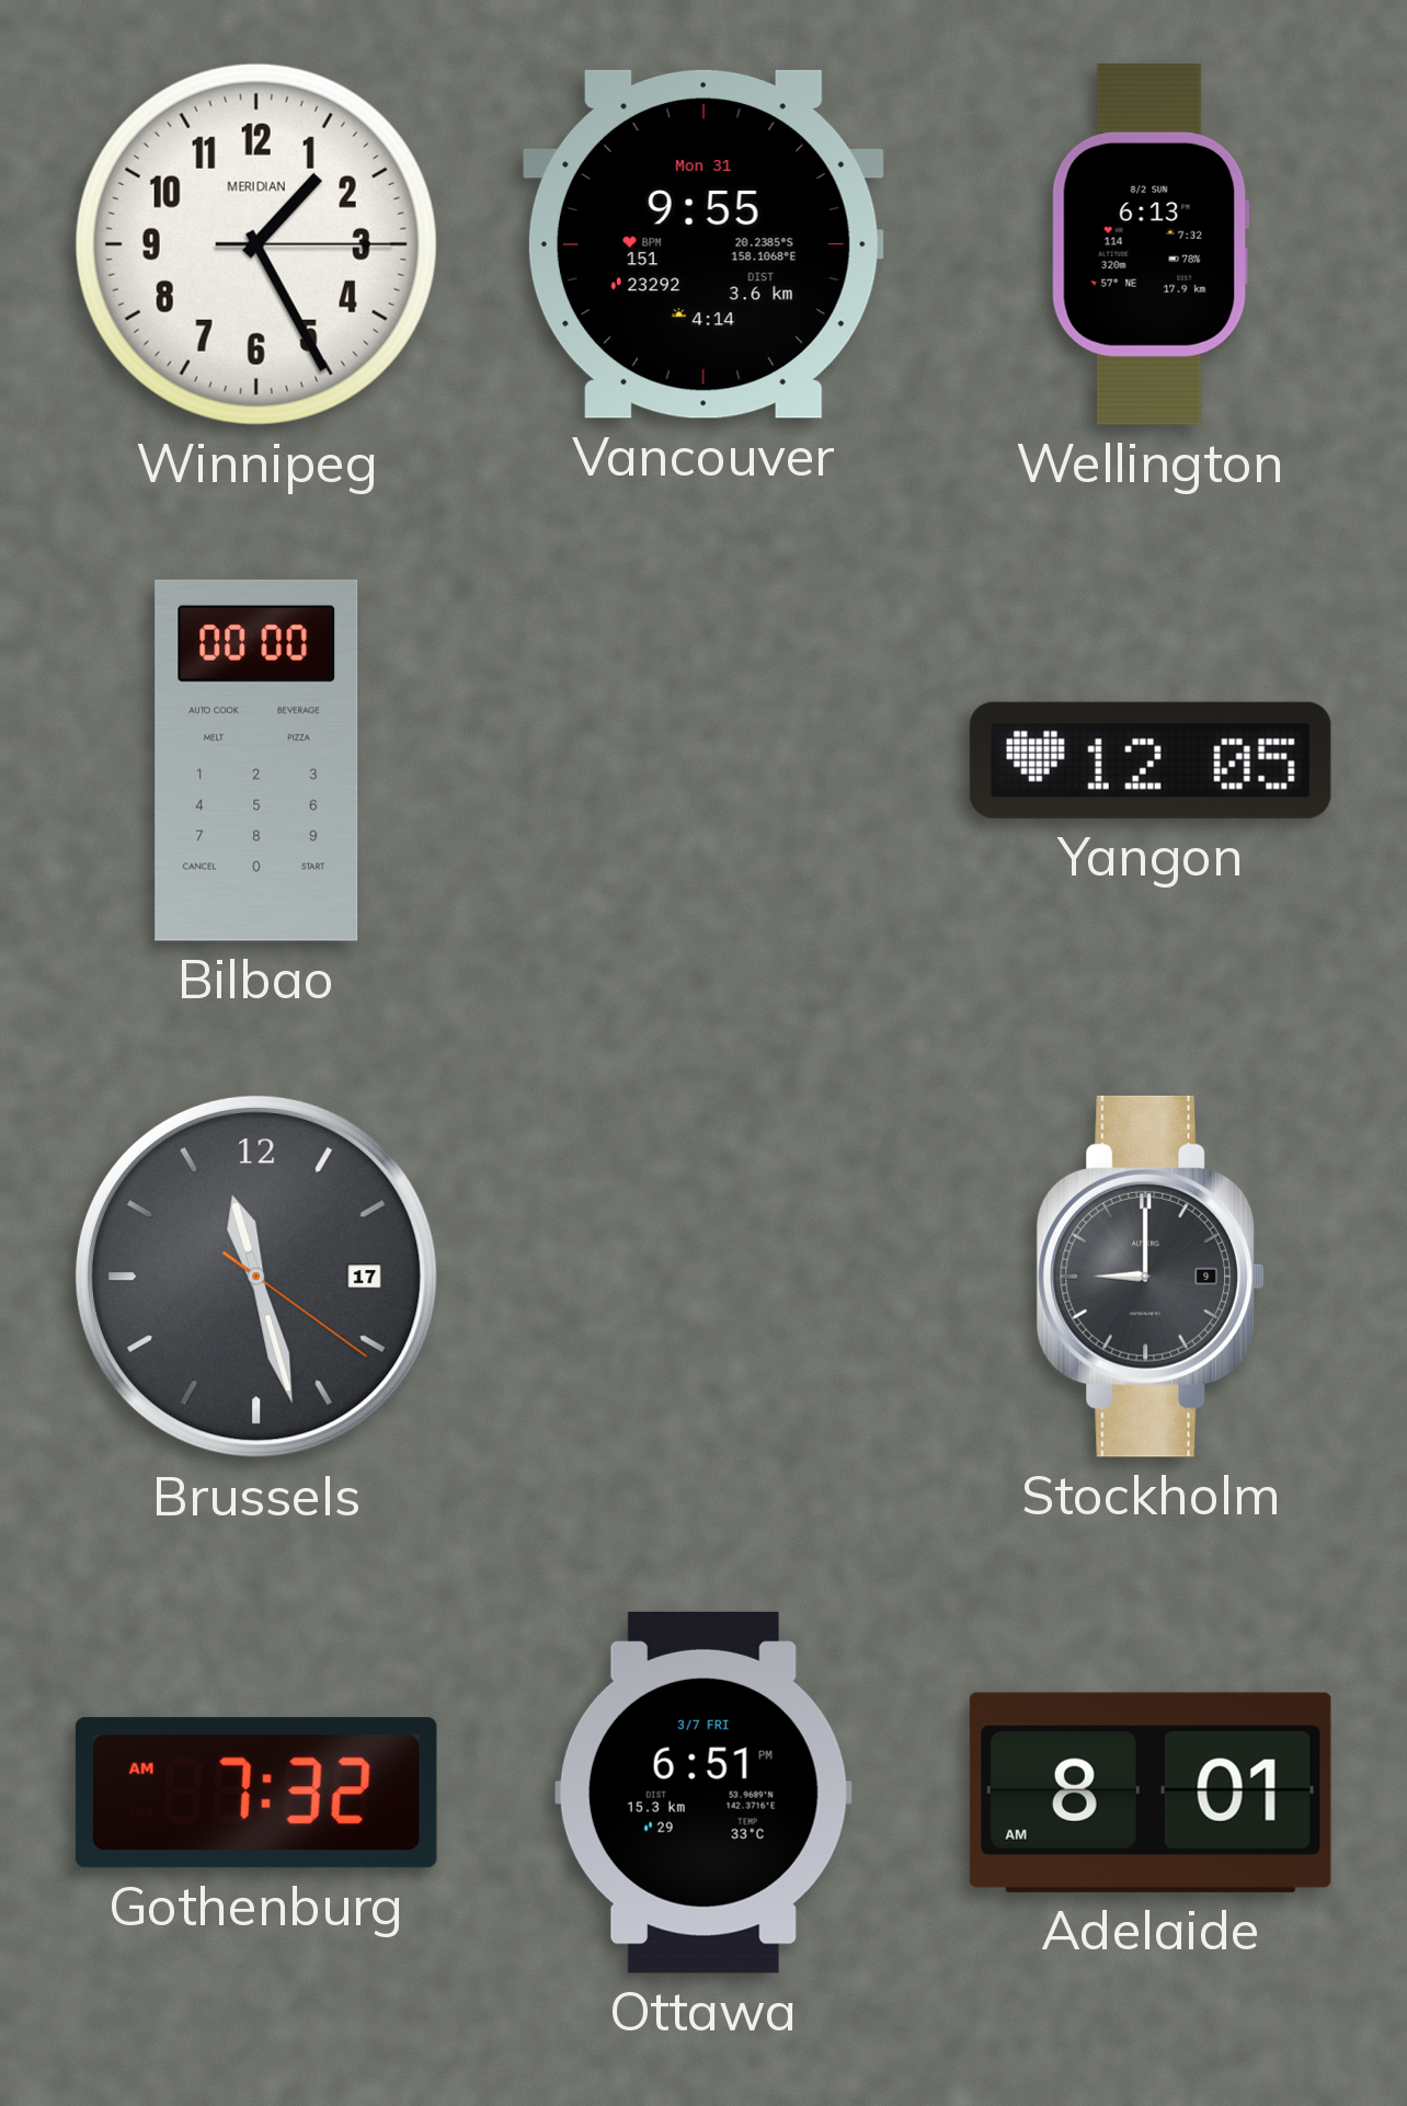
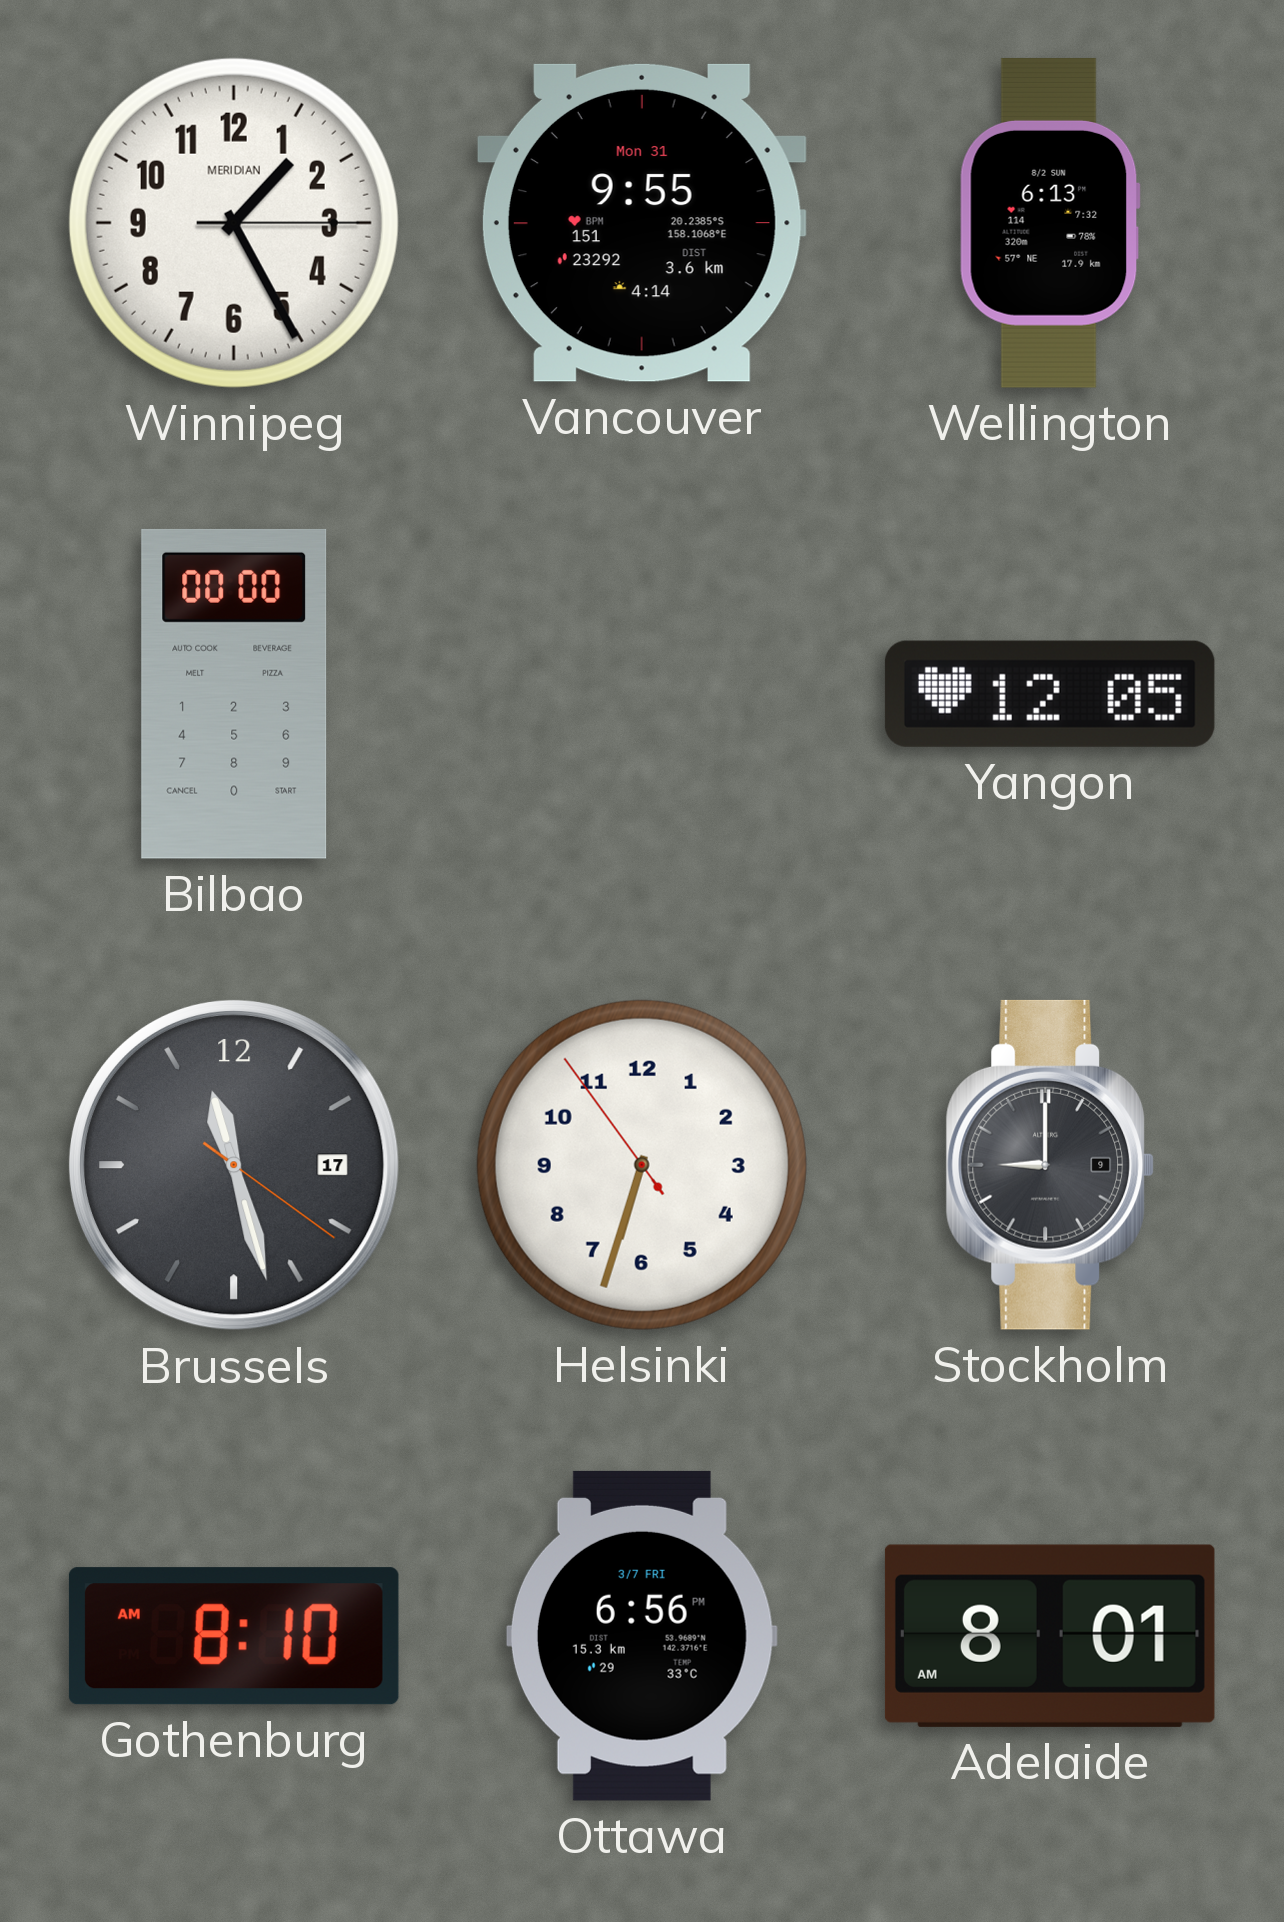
Helsinki: none -> 6:32 (642, 1165)
Gothenburg: 7:32 -> 8:10 (234, 1636)
Ottawa: 6:51 -> 6:56 (642, 1636)
